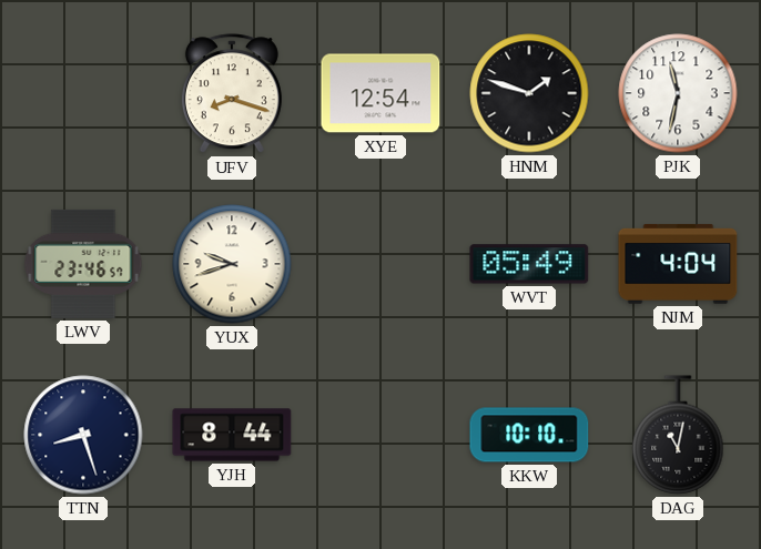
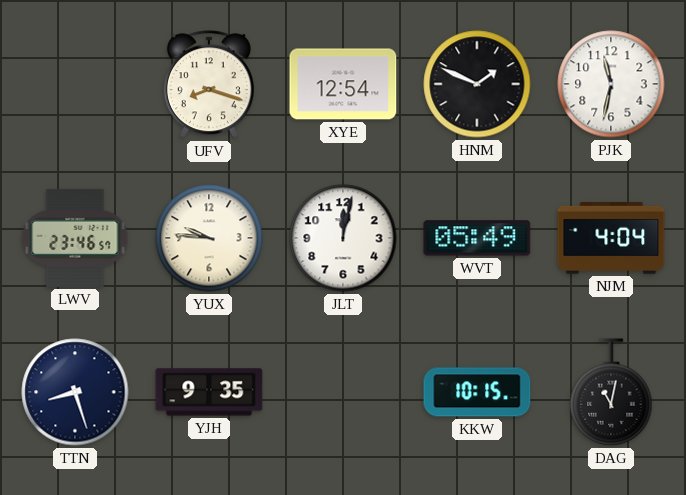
HNM: 1:48 -> 1:49 (477, 84)
YUX: 9:42 -> 9:46 (209, 238)
JLT: none -> 12:02 (343, 238)
YJH: 8:44 -> 9:35 (209, 392)
KKW: 10:10 -> 10:15 (477, 392)
